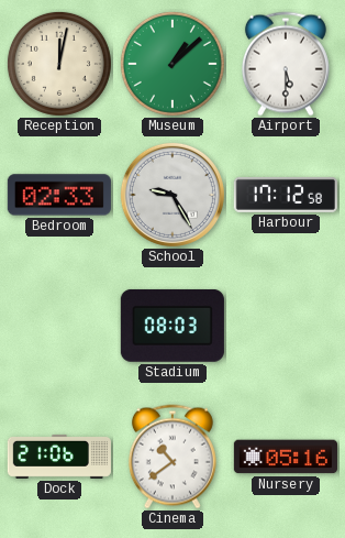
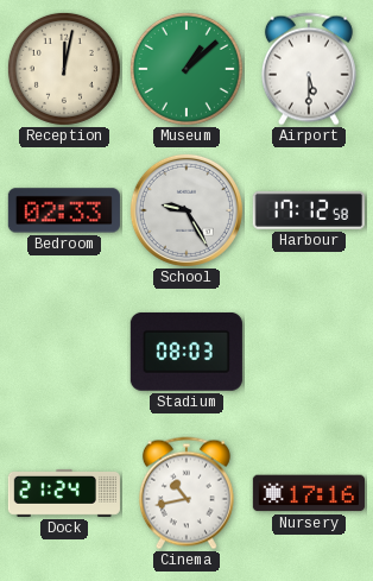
Dock: 21:06 -> 21:24 (64, 493)
Cinema: 10:39 -> 10:43 (186, 493)
Nursery: 05:16 -> 17:16 (309, 493)
